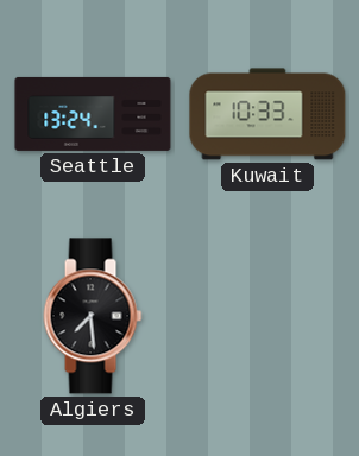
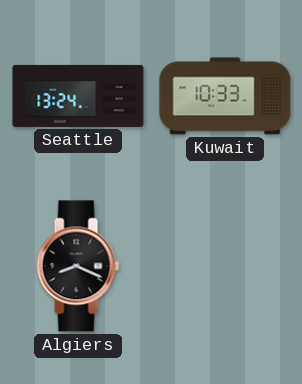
Algiers: 7:29 -> 8:19 (78, 266)
